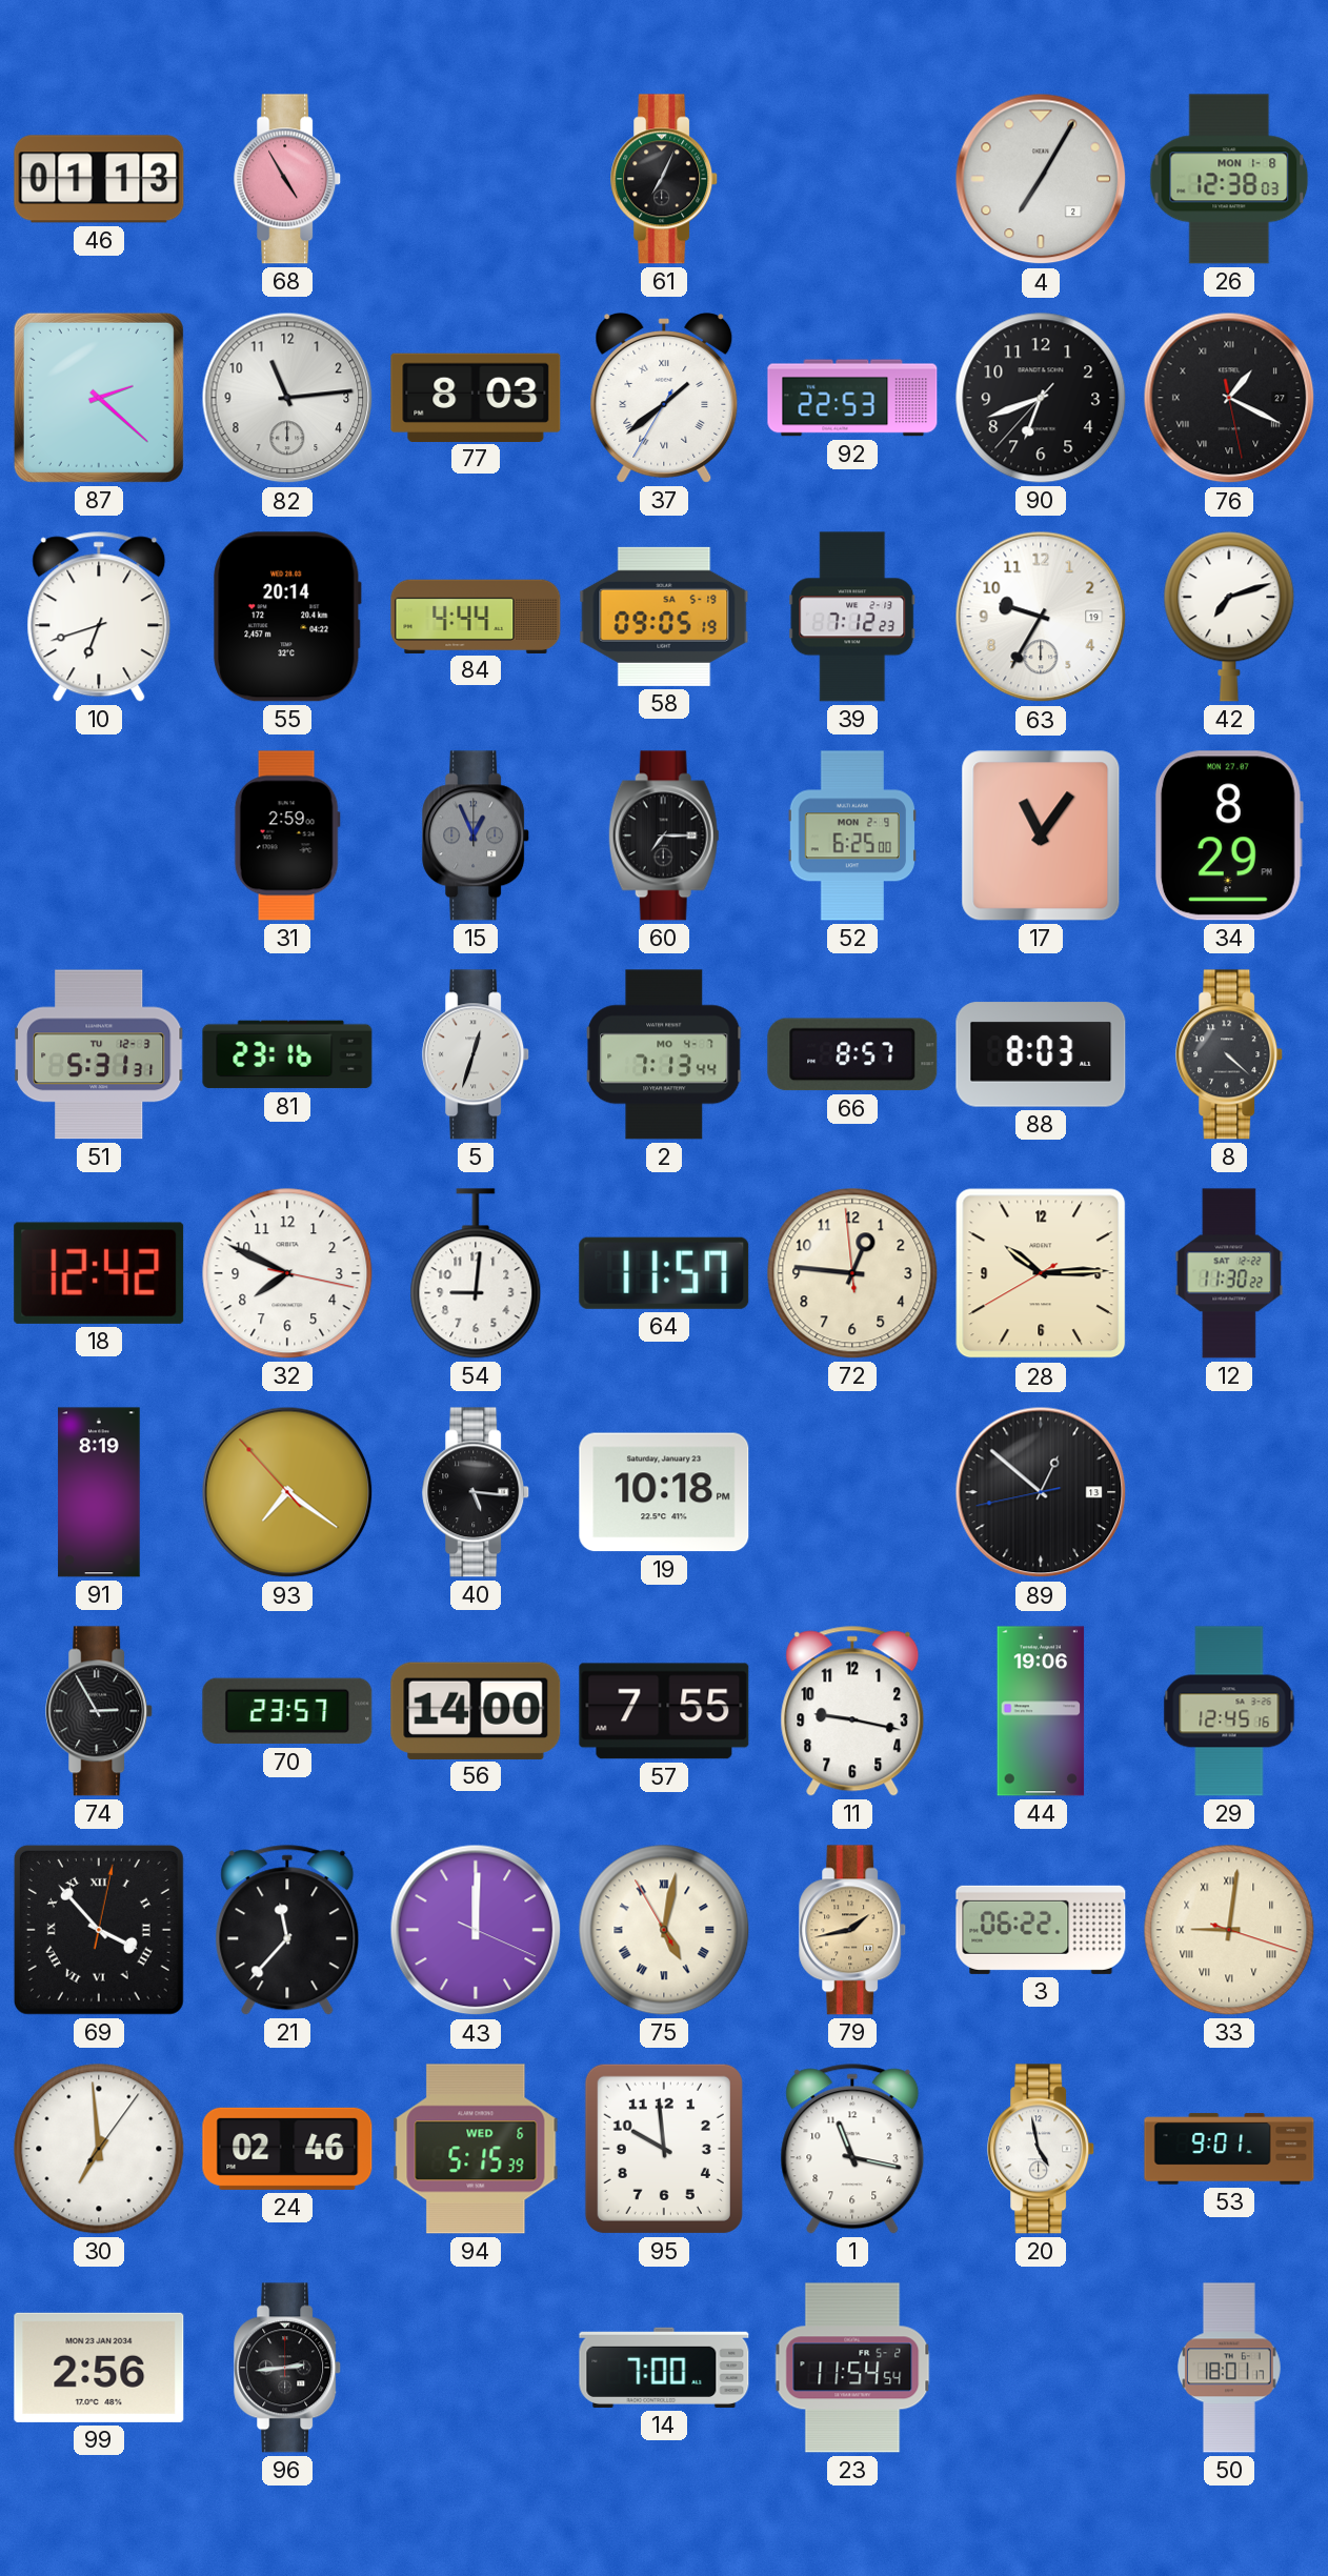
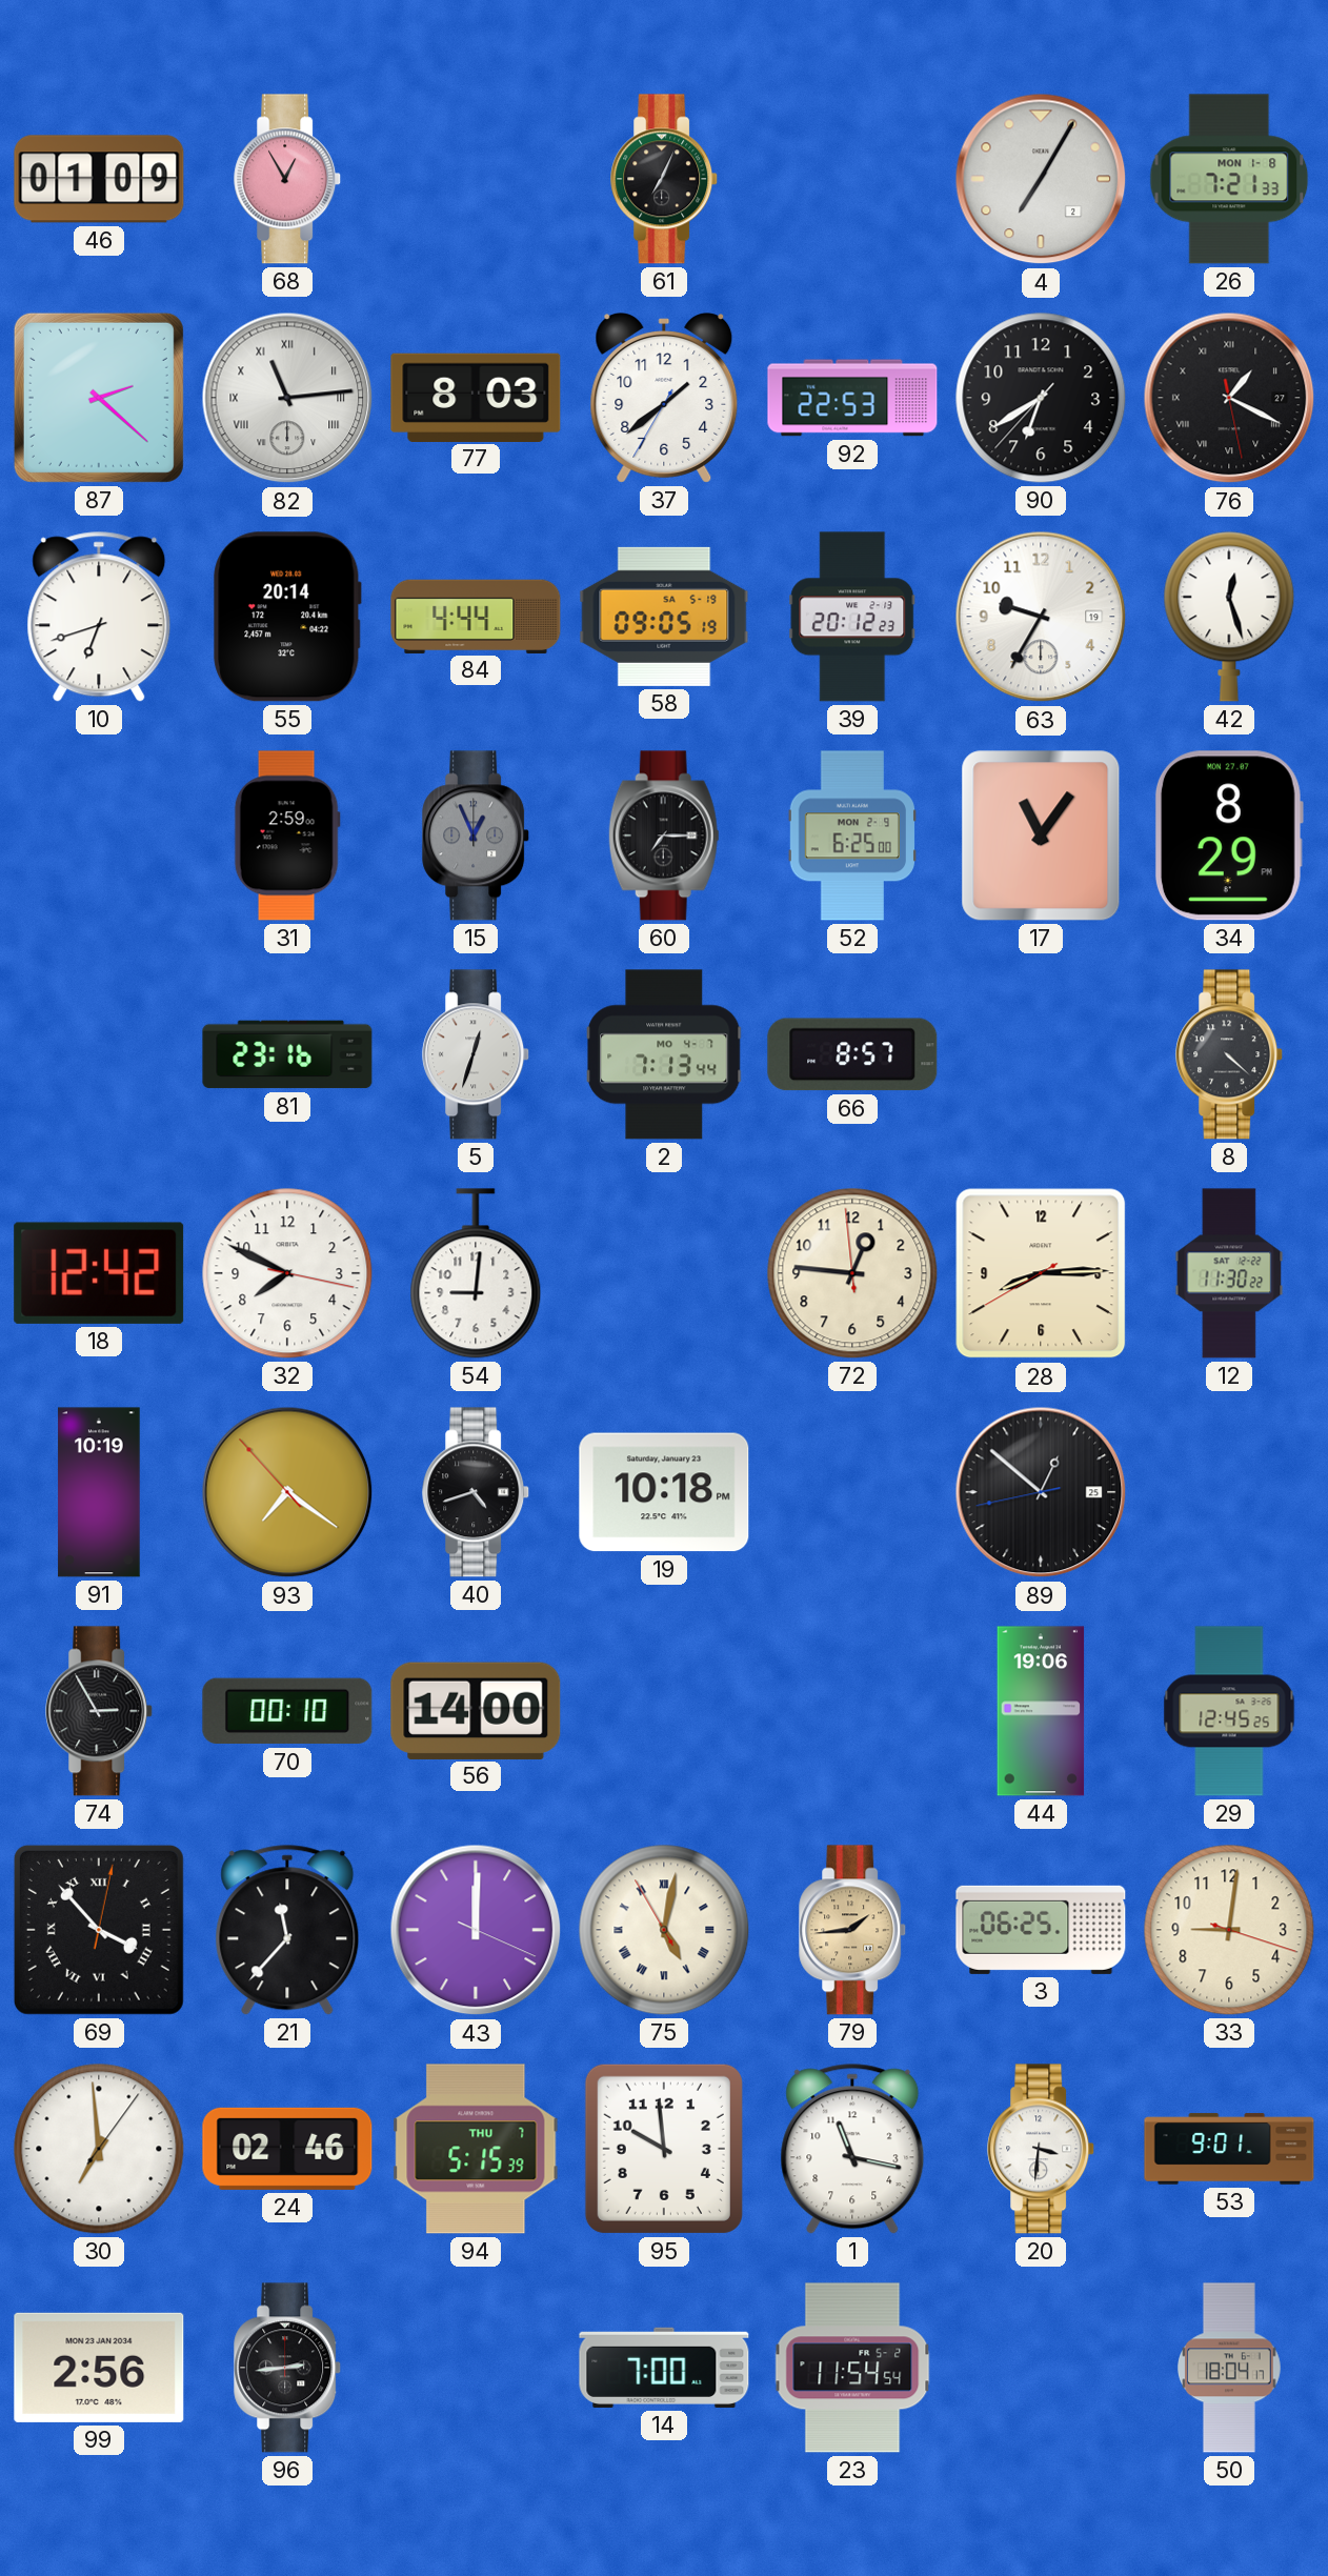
46: 01:13 -> 01:09 (99, 179)
68: 4:55 -> 12:55 (288, 179)
26: 12:38 -> 7:21 (1229, 179)
82 numerals: Arabic -> Roman (287, 398)
37 numerals: Roman -> Arabic (664, 399)
90: 6:41 -> 6:39 (1041, 398)
39: 7:12 -> 20:12 (852, 617)
42: 7:12 -> 12:27 (1229, 617)
51: 5:31 -> none (99, 1054)
88: 8:03 -> none (1041, 1054)
64: 11:57 -> none (664, 1273)
28: 10:14 -> 8:14 (1041, 1273)
91: 8:19 -> 10:19 (99, 1492)
40: 5:16 -> 4:42 (477, 1492)
89 date: 13 -> 25 (1041, 1492)
70: 23:57 -> 00:10 (287, 1711)
57: 7:55 -> none (664, 1711)
11: 9:17 -> none (852, 1711)
29: 12:45:16 -> 12:45:25 (1229, 1711)
79: 1:43 -> 1:44 (853, 1930)
3: 06:22 -> 06:25 (1041, 1930)
33 numerals: Roman -> Arabic (1229, 1930)
94 date: WED 6 -> THU 7 (476, 2149)
20: 4:58 -> 3:31 (1042, 2149)
50: 18:01 -> 18:04 (1230, 2368)
